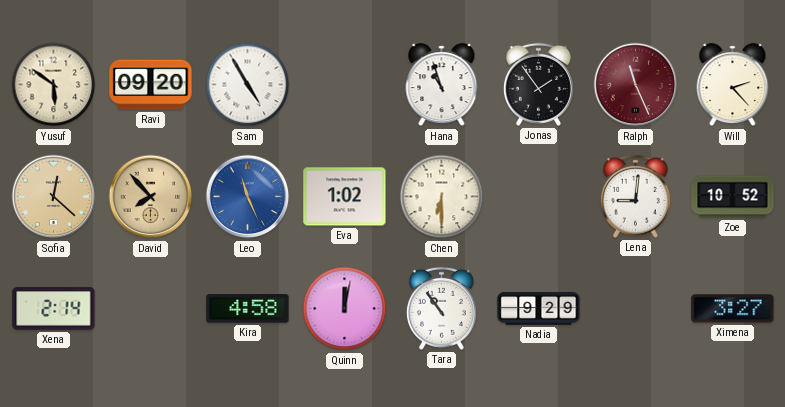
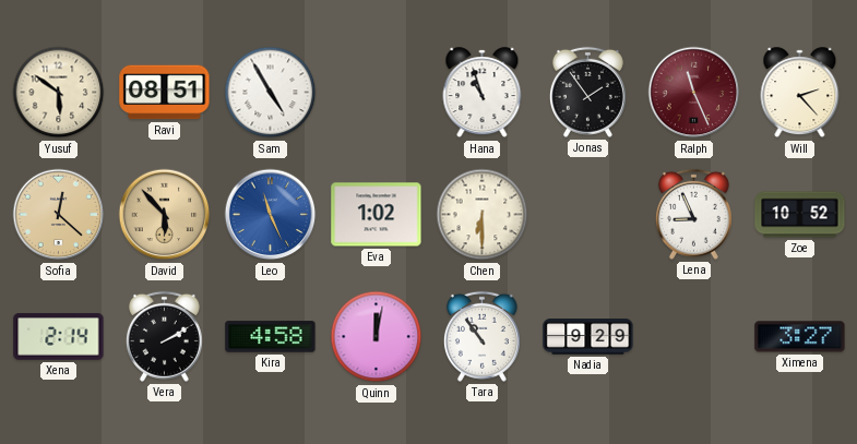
Ravi: 09:20 -> 08:51 (165, 93)
David: 7:53 -> 5:53 (165, 215)
Lena: 9:01 -> 8:56 (693, 214)
Vera: none -> 2:10 (164, 336)
